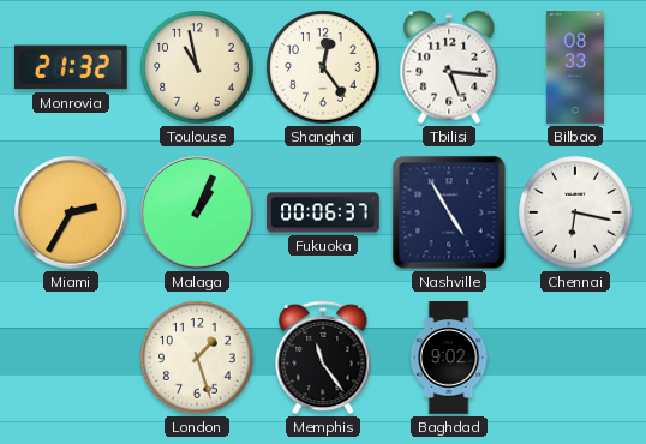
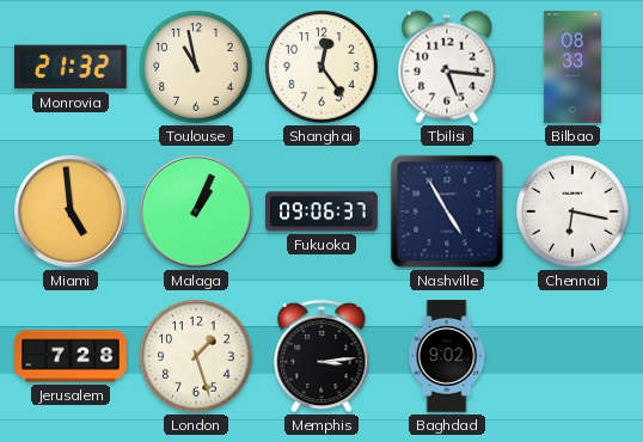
Miami: 2:35 -> 4:59 (71, 211)
Fukuoka: 00:06 -> 09:06 (321, 211)
Jerusalem: none -> 7:28 (71, 356)
Memphis: 11:24 -> 3:14 (321, 356)
